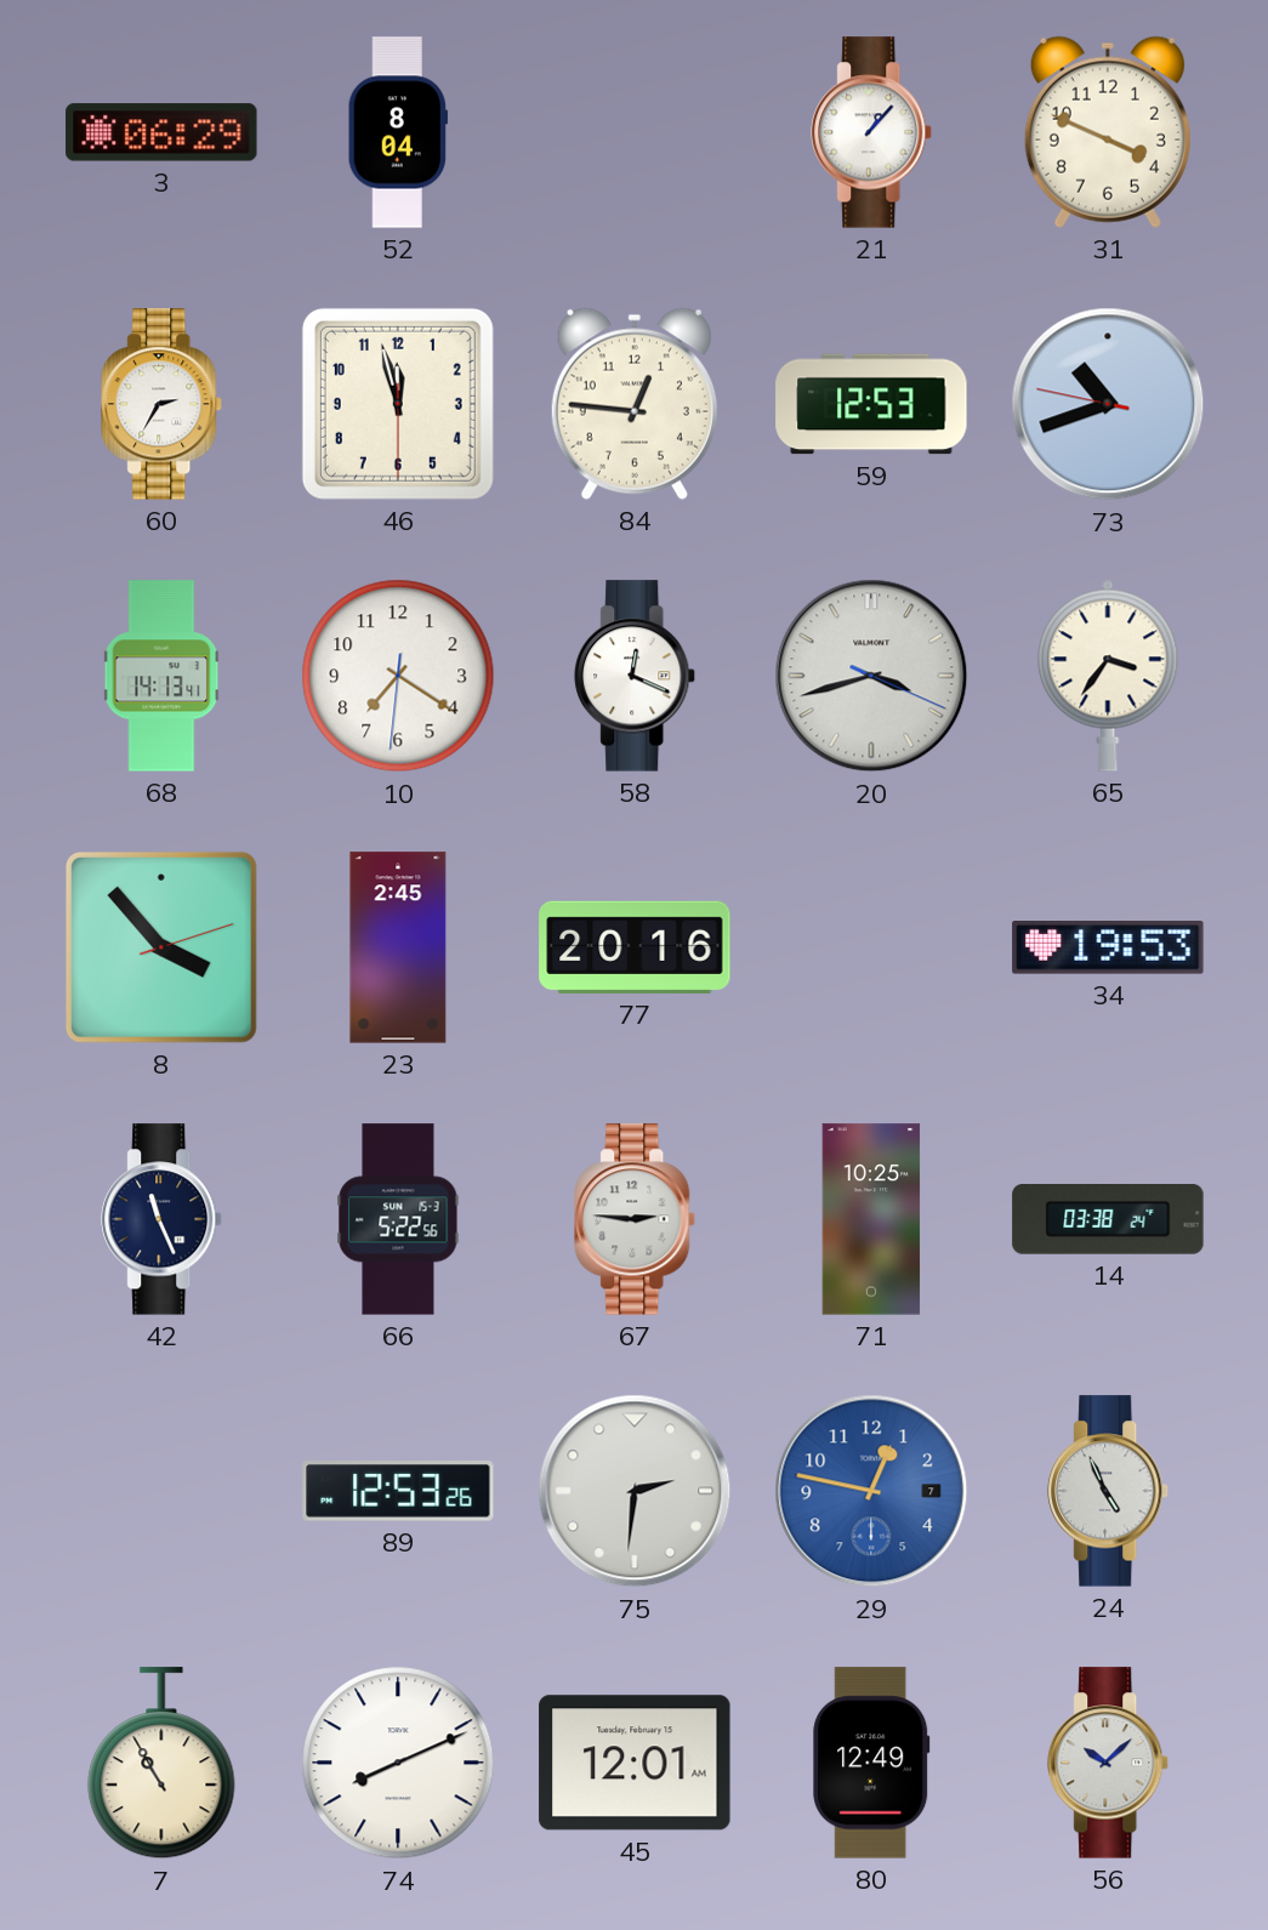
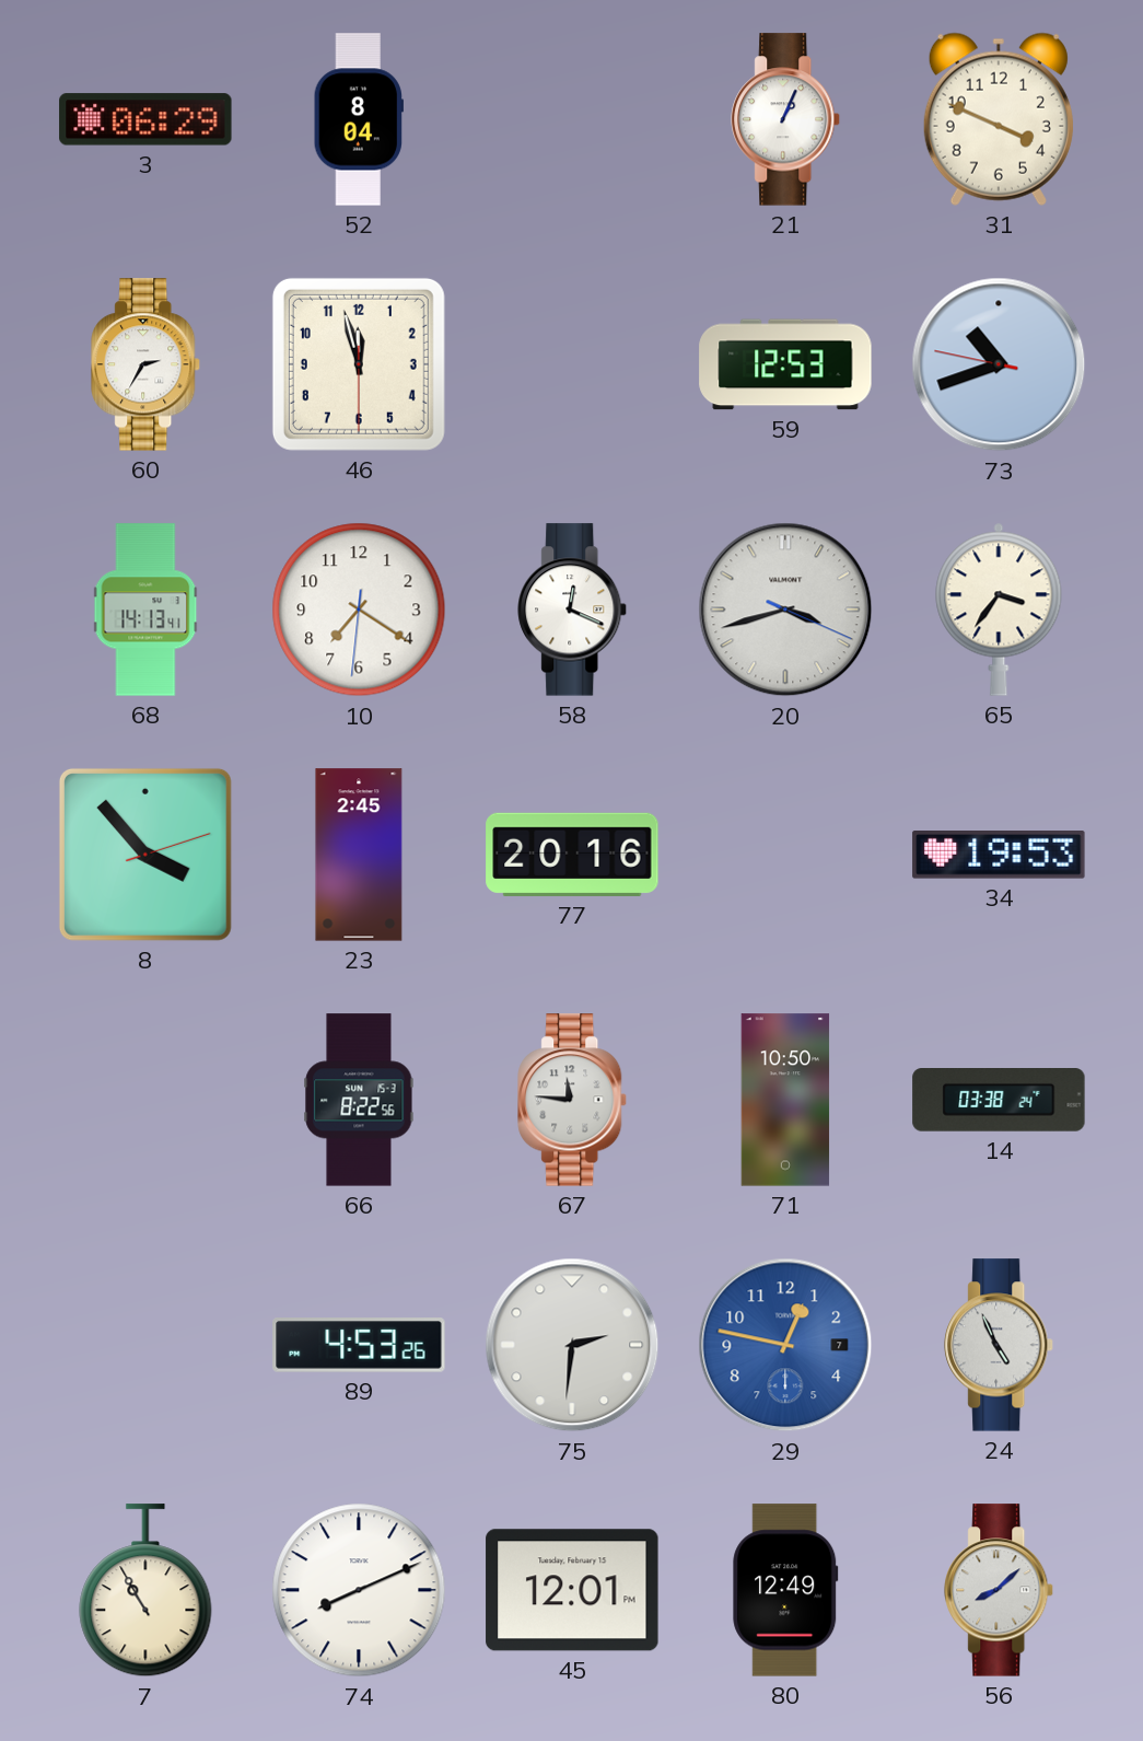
21: 1:07 -> 1:04 (786, 119)
84: 12:46 -> none (635, 404)
42: 11:26 -> none (163, 1219)
66: 5:22 -> 8:22 (359, 1100)
67: 2:46 -> 11:46 (573, 1100)
71: 10:25 -> 10:50 (785, 1100)
89: 12:53 -> 4:53 (359, 1345)
45: 12:01 AM -> 12:01 PM (572, 1590)
56: 10:08 -> 8:08 (1000, 1590)
